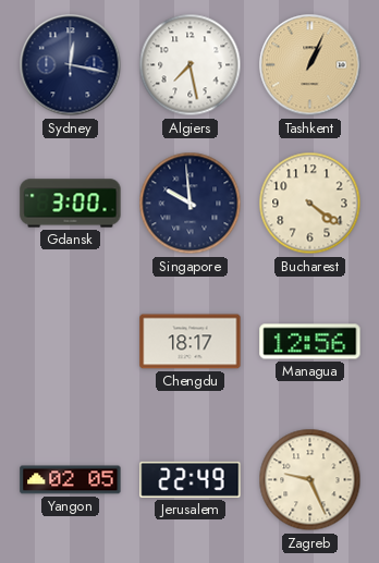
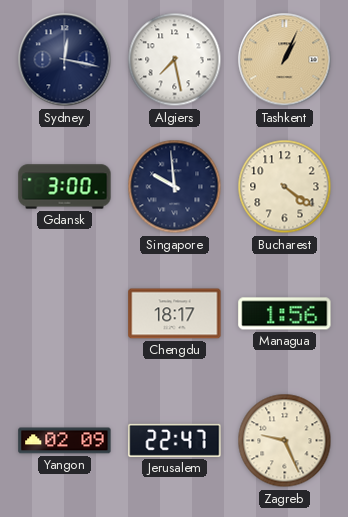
Managua: 12:56 -> 1:56 (285, 314)
Yangon: 02:05 -> 02:09 (65, 441)
Jerusalem: 22:49 -> 22:47 (175, 440)
